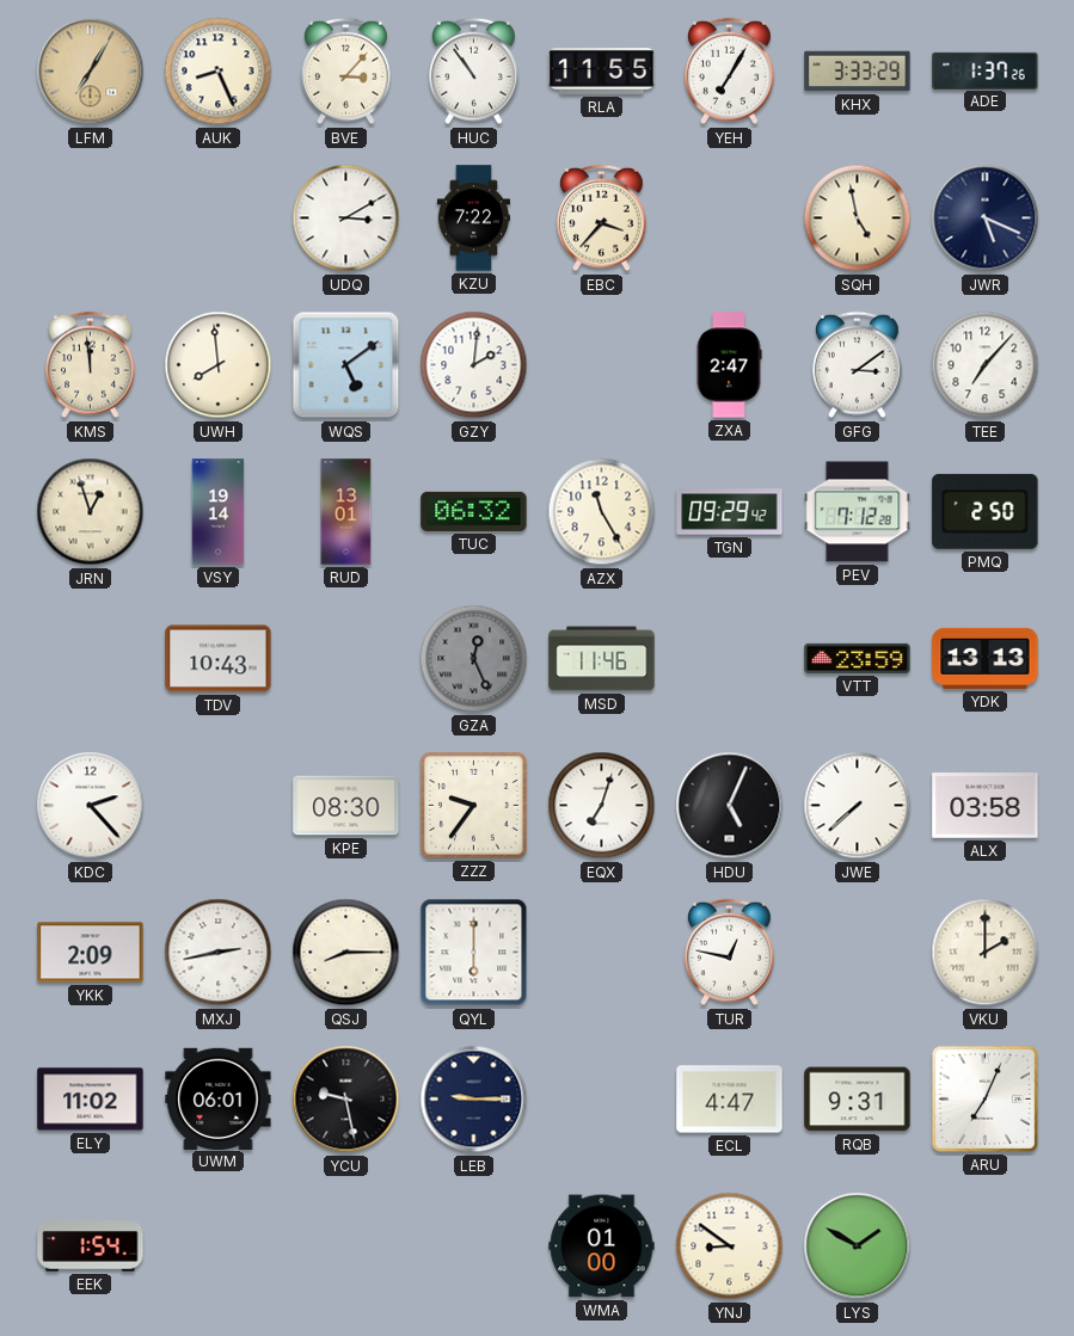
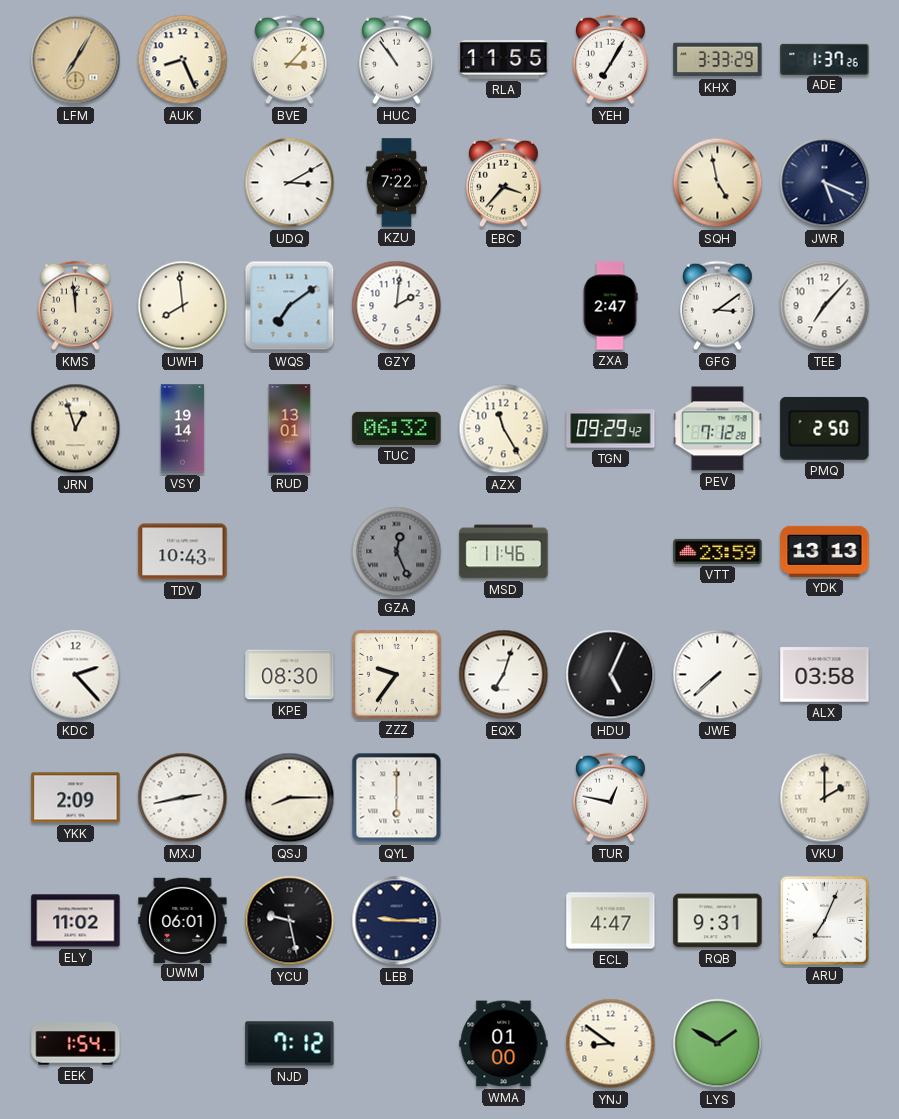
WQS: 5:09 -> 7:09 (290, 306)
NJD: none -> 7:12 (290, 1044)
